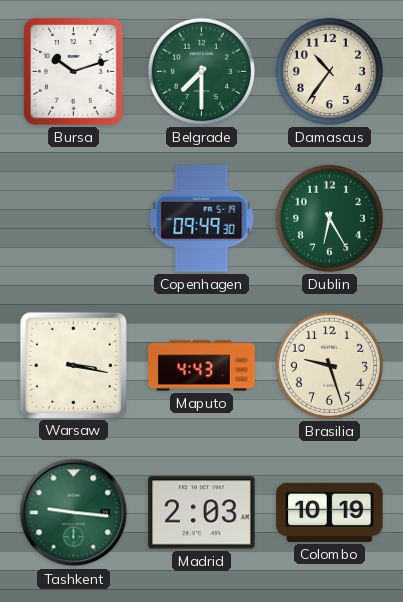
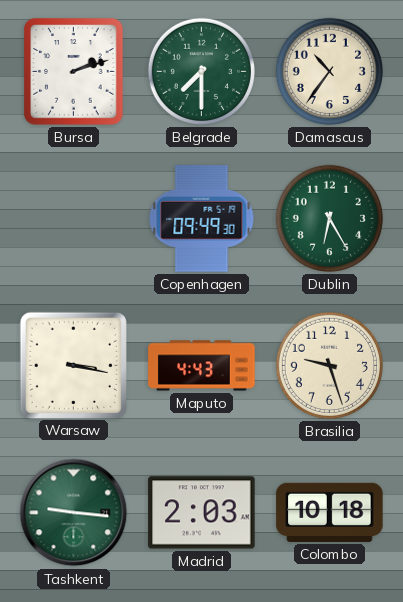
Bursa: 10:12 -> 2:12 (74, 72)
Colombo: 10:19 -> 10:18 (330, 512)
